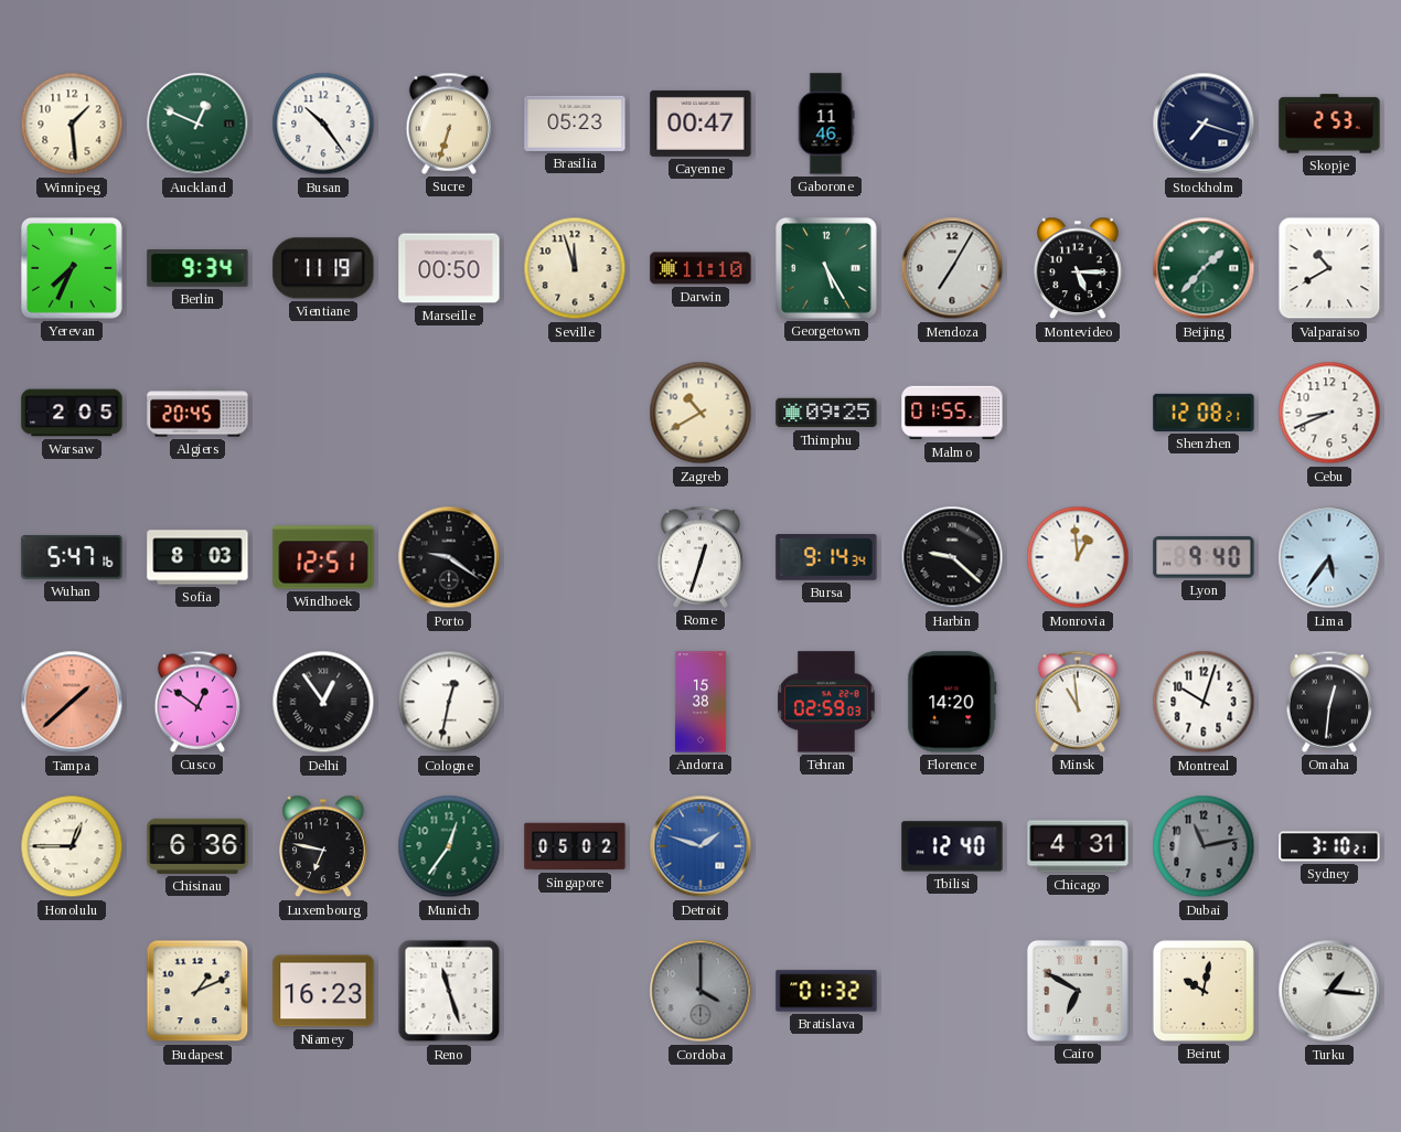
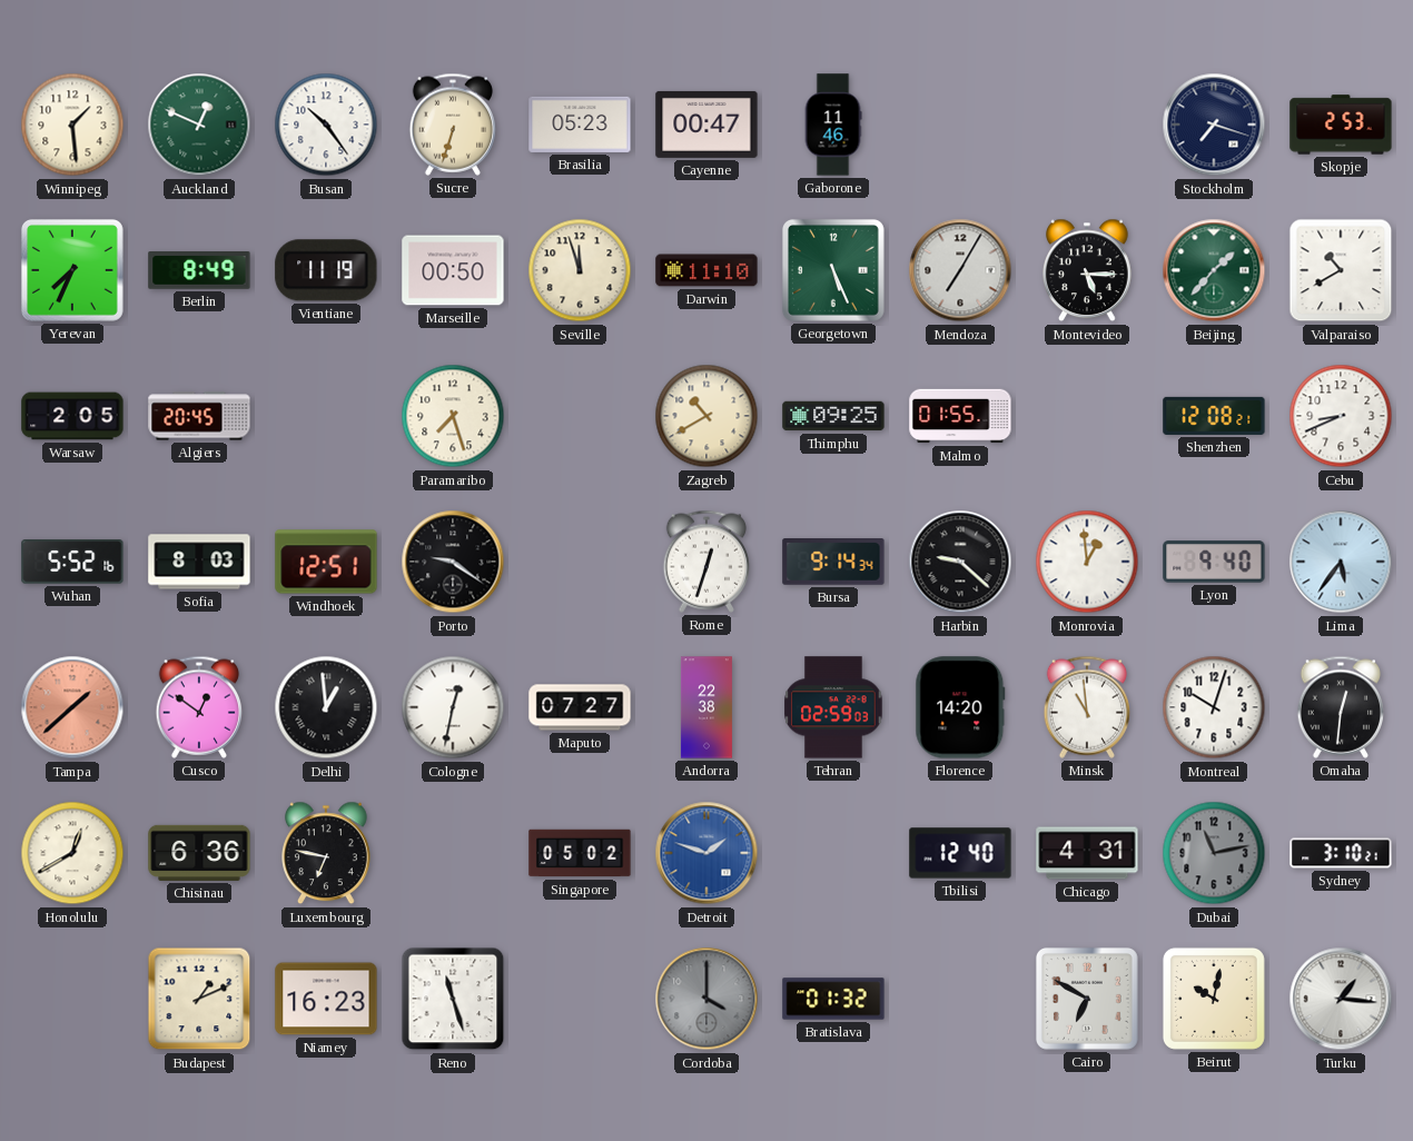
Berlin: 9:34 -> 8:49 (199, 270)
Georgetown: 5:25 -> 5:26 (833, 270)
Paramaribo: none -> 7:27 (453, 416)
Wuhan: 5:47 -> 5:52 (72, 562)
Delhi: 12:54 -> 12:59 (326, 707)
Maputo: none -> 07:27 (580, 707)
Andorra: 15:38 -> 22:38 (706, 707)
Honolulu: 12:45 -> 12:40 (72, 853)
Munich: 12:36 -> none (449, 846)
